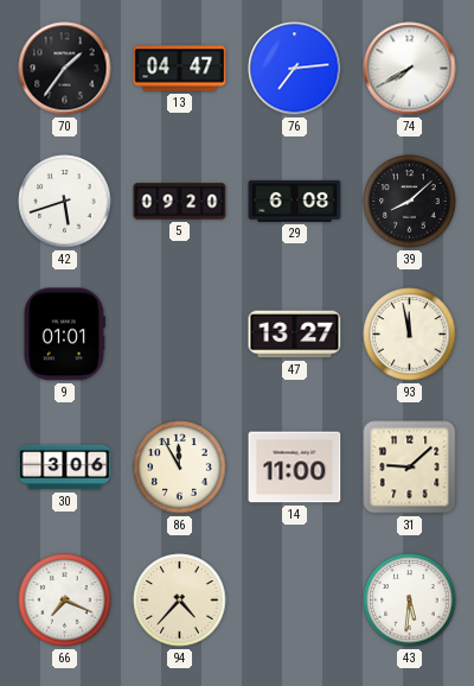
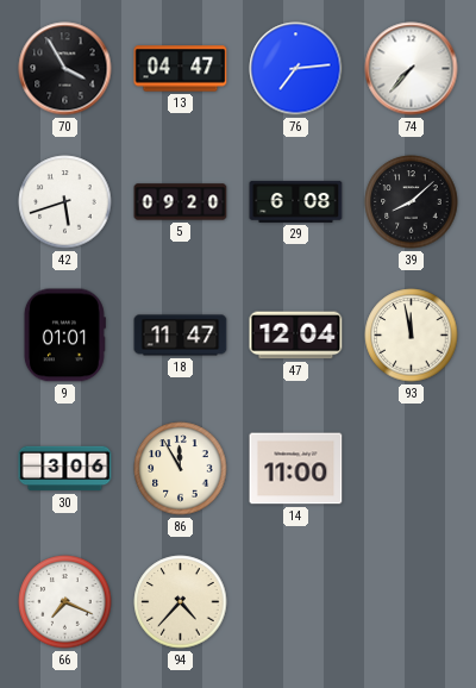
70: 1:36 -> 3:55 (65, 69)
74: 7:40 -> 7:37 (412, 69)
18: none -> 11:47 (181, 336)
47: 13:27 -> 12:04 (296, 336)
31: 9:08 -> none (410, 468)
43: 5:31 -> none (410, 601)
